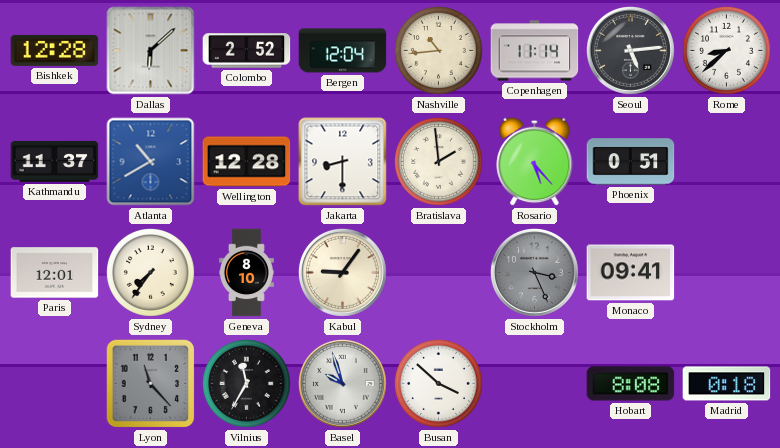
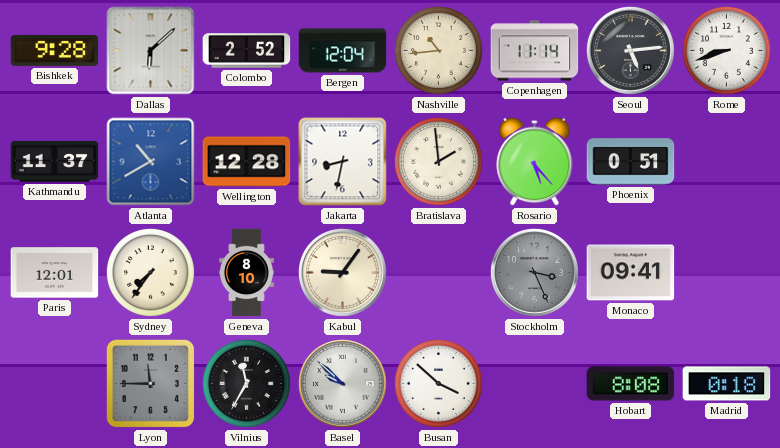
Bishkek: 12:28 -> 9:28 (55, 50)
Rome: 8:38 -> 8:42 (726, 50)
Jakarta: 8:30 -> 8:32 (343, 162)
Lyon: 11:23 -> 11:45 (151, 384)
Basel: 9:57 -> 9:52 (342, 383)
